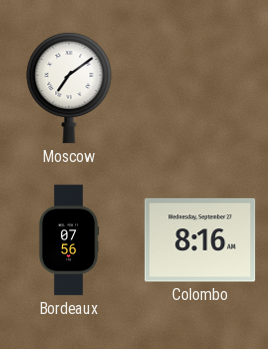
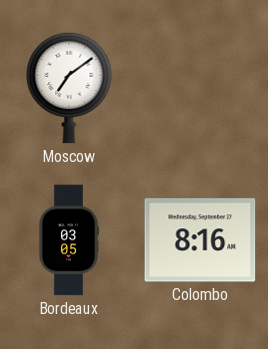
Bordeaux: 07:56 -> 03:05 (69, 240)
